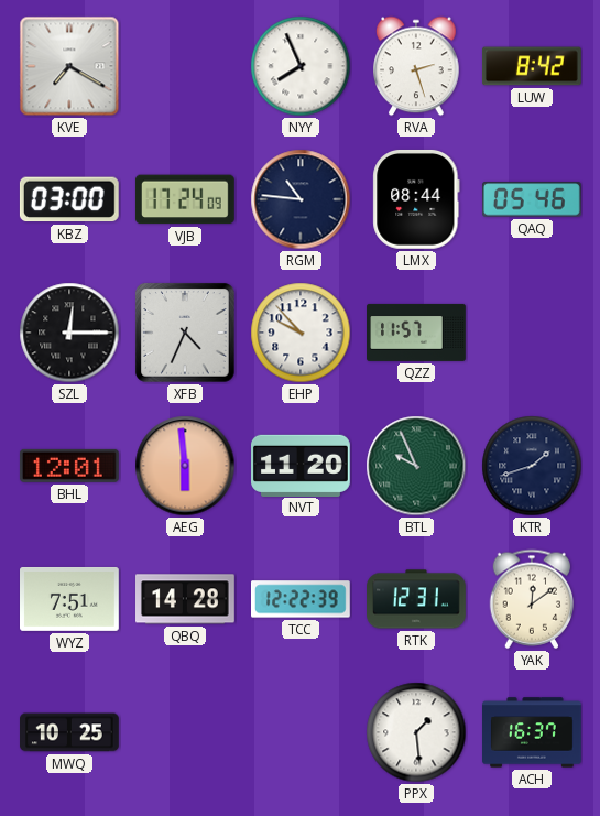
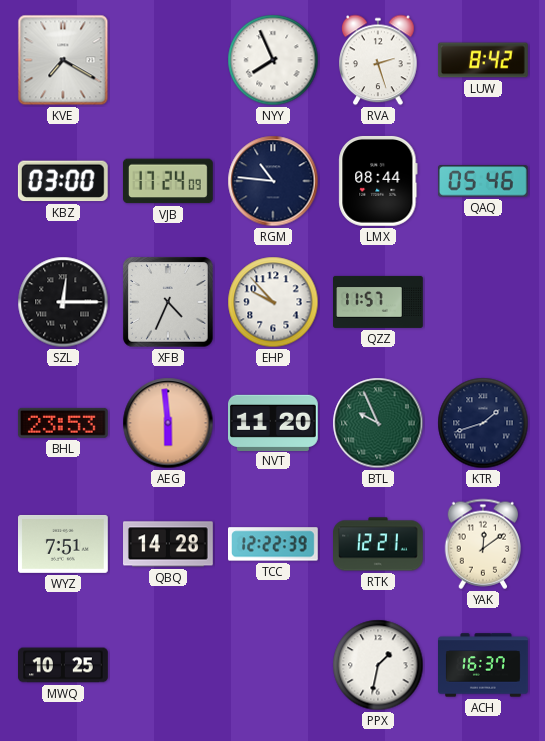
BHL: 12:01 -> 23:53 (63, 423)
RTK: 12:31 -> 12:21 (379, 544)
PPX: 1:29 -> 1:32 (378, 665)
